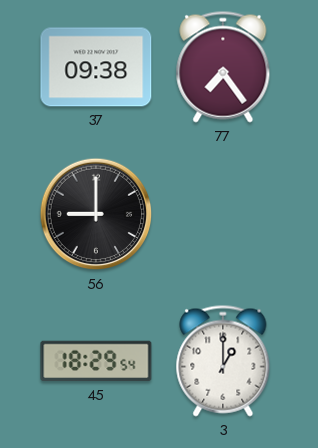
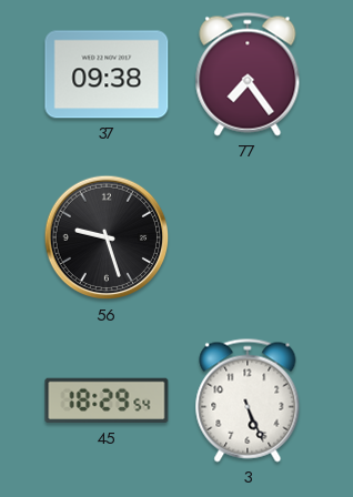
56: 9:00 -> 9:27 (107, 237)
3: 1:00 -> 5:26 (248, 400)
